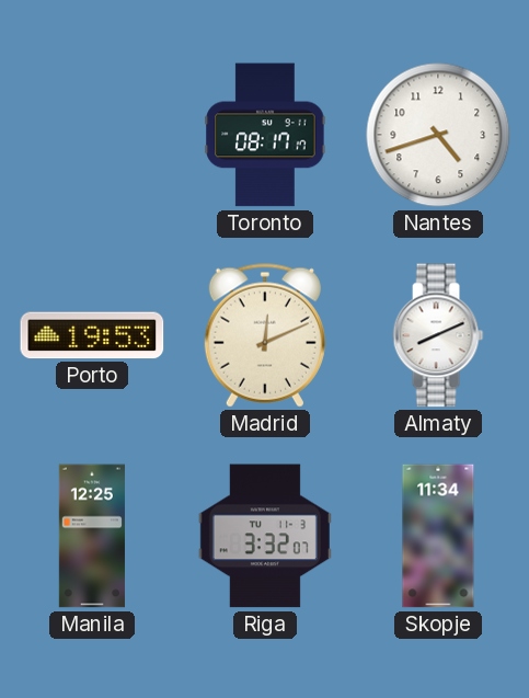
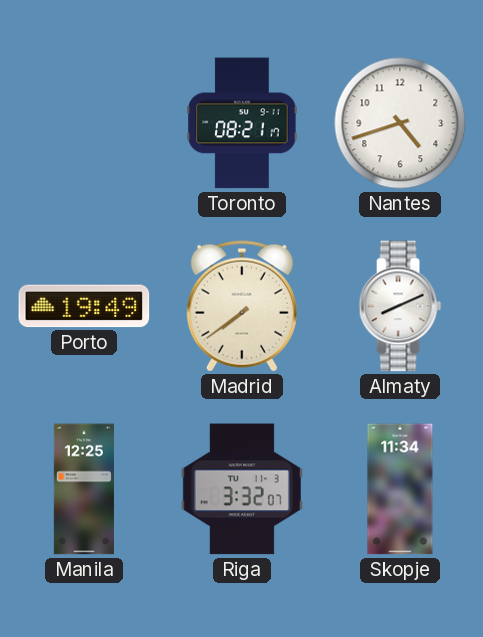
Toronto: 08:17 -> 08:21 (242, 123)
Porto: 19:53 -> 19:49 (84, 306)
Madrid: 12:11 -> 7:39 (242, 306)
